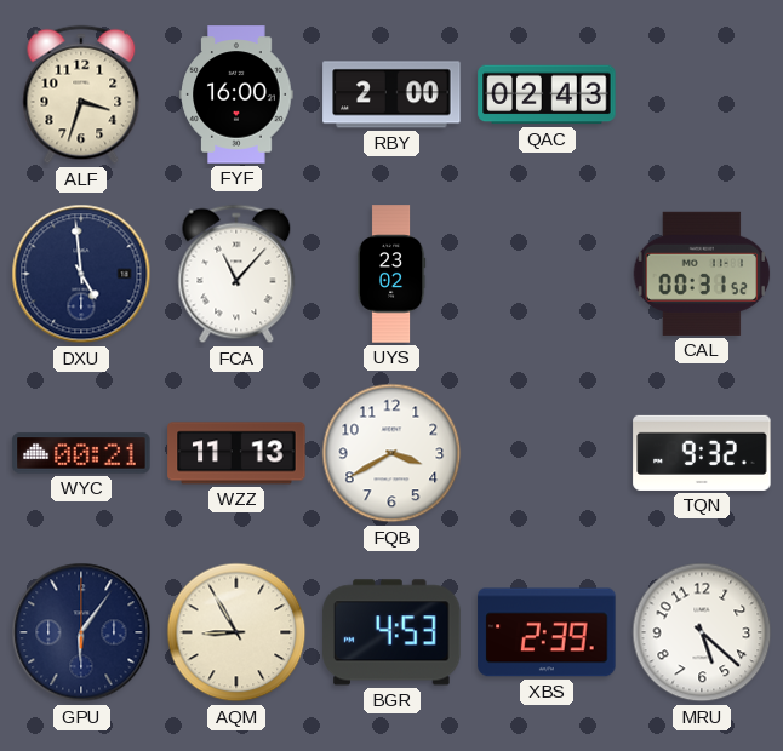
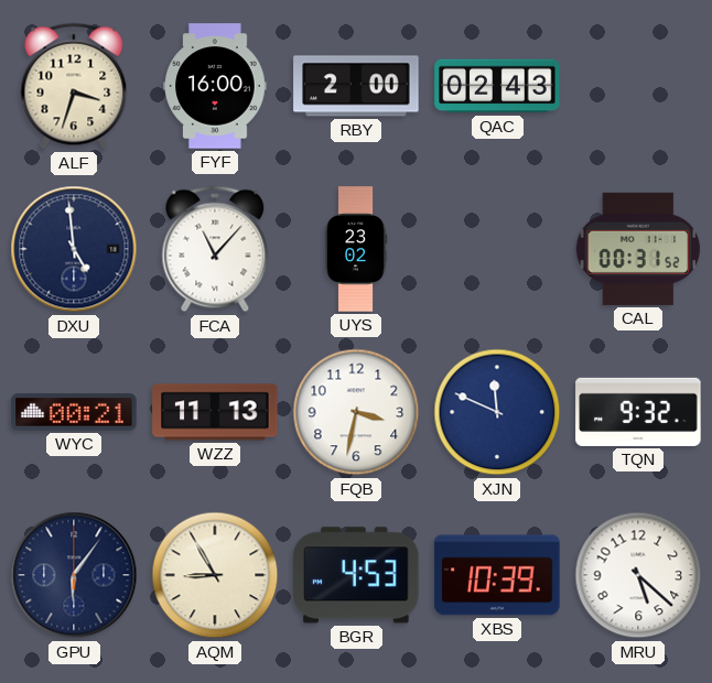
FQB: 3:40 -> 3:32 (356, 412)
XJN: none -> 11:49 (497, 412)
XBS: 2:39 -> 10:39 (497, 575)
